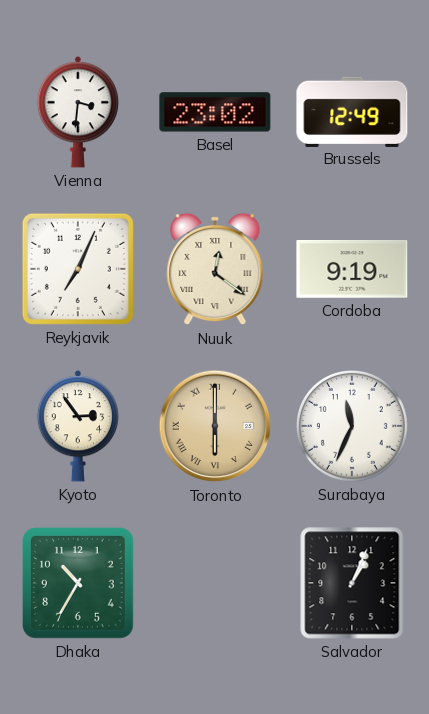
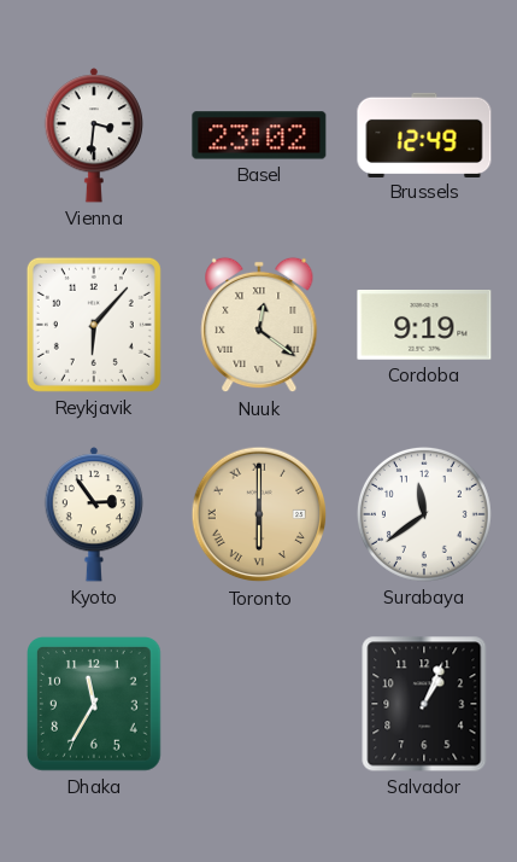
Reykjavik: 7:04 -> 6:07 (94, 325)
Surabaya: 11:34 -> 11:39 (424, 514)
Dhaka: 10:35 -> 11:35 (95, 705)
